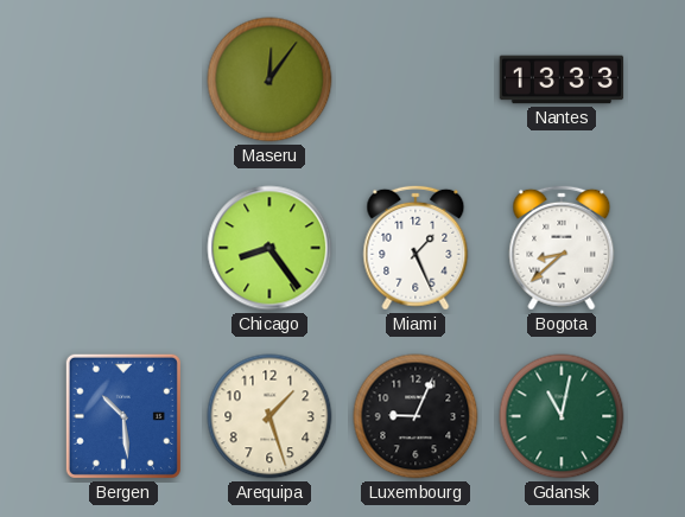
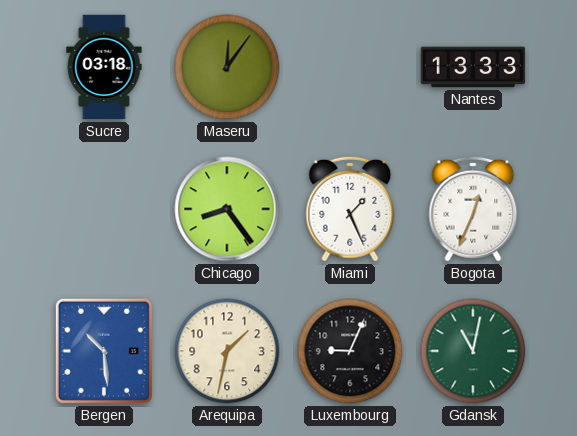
Sucre: none -> 03:18 (104, 67)
Bogota: 8:38 -> 12:34 (473, 209)
Arequipa: 1:27 -> 1:32 (227, 351)
